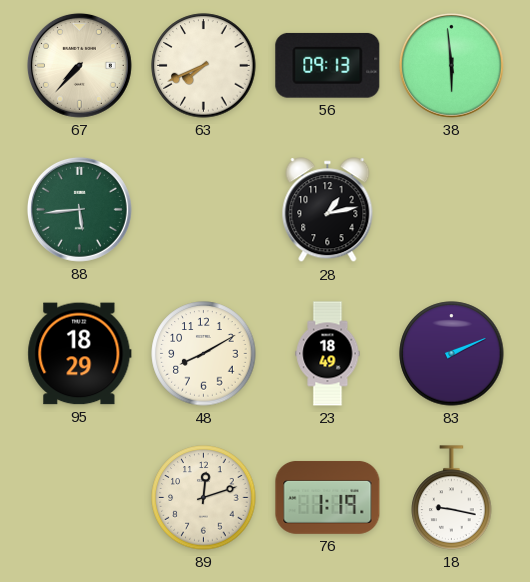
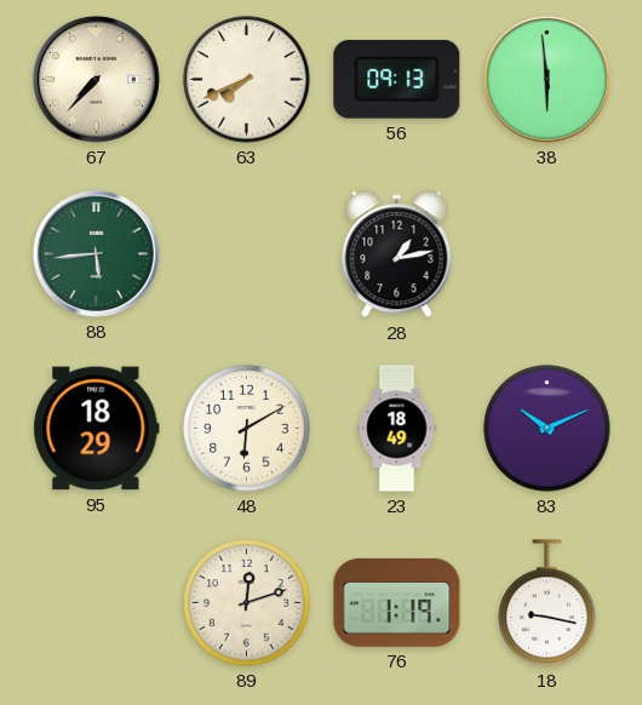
48: 8:10 -> 6:10 (247, 429)
83: 2:11 -> 10:11 (548, 429)
